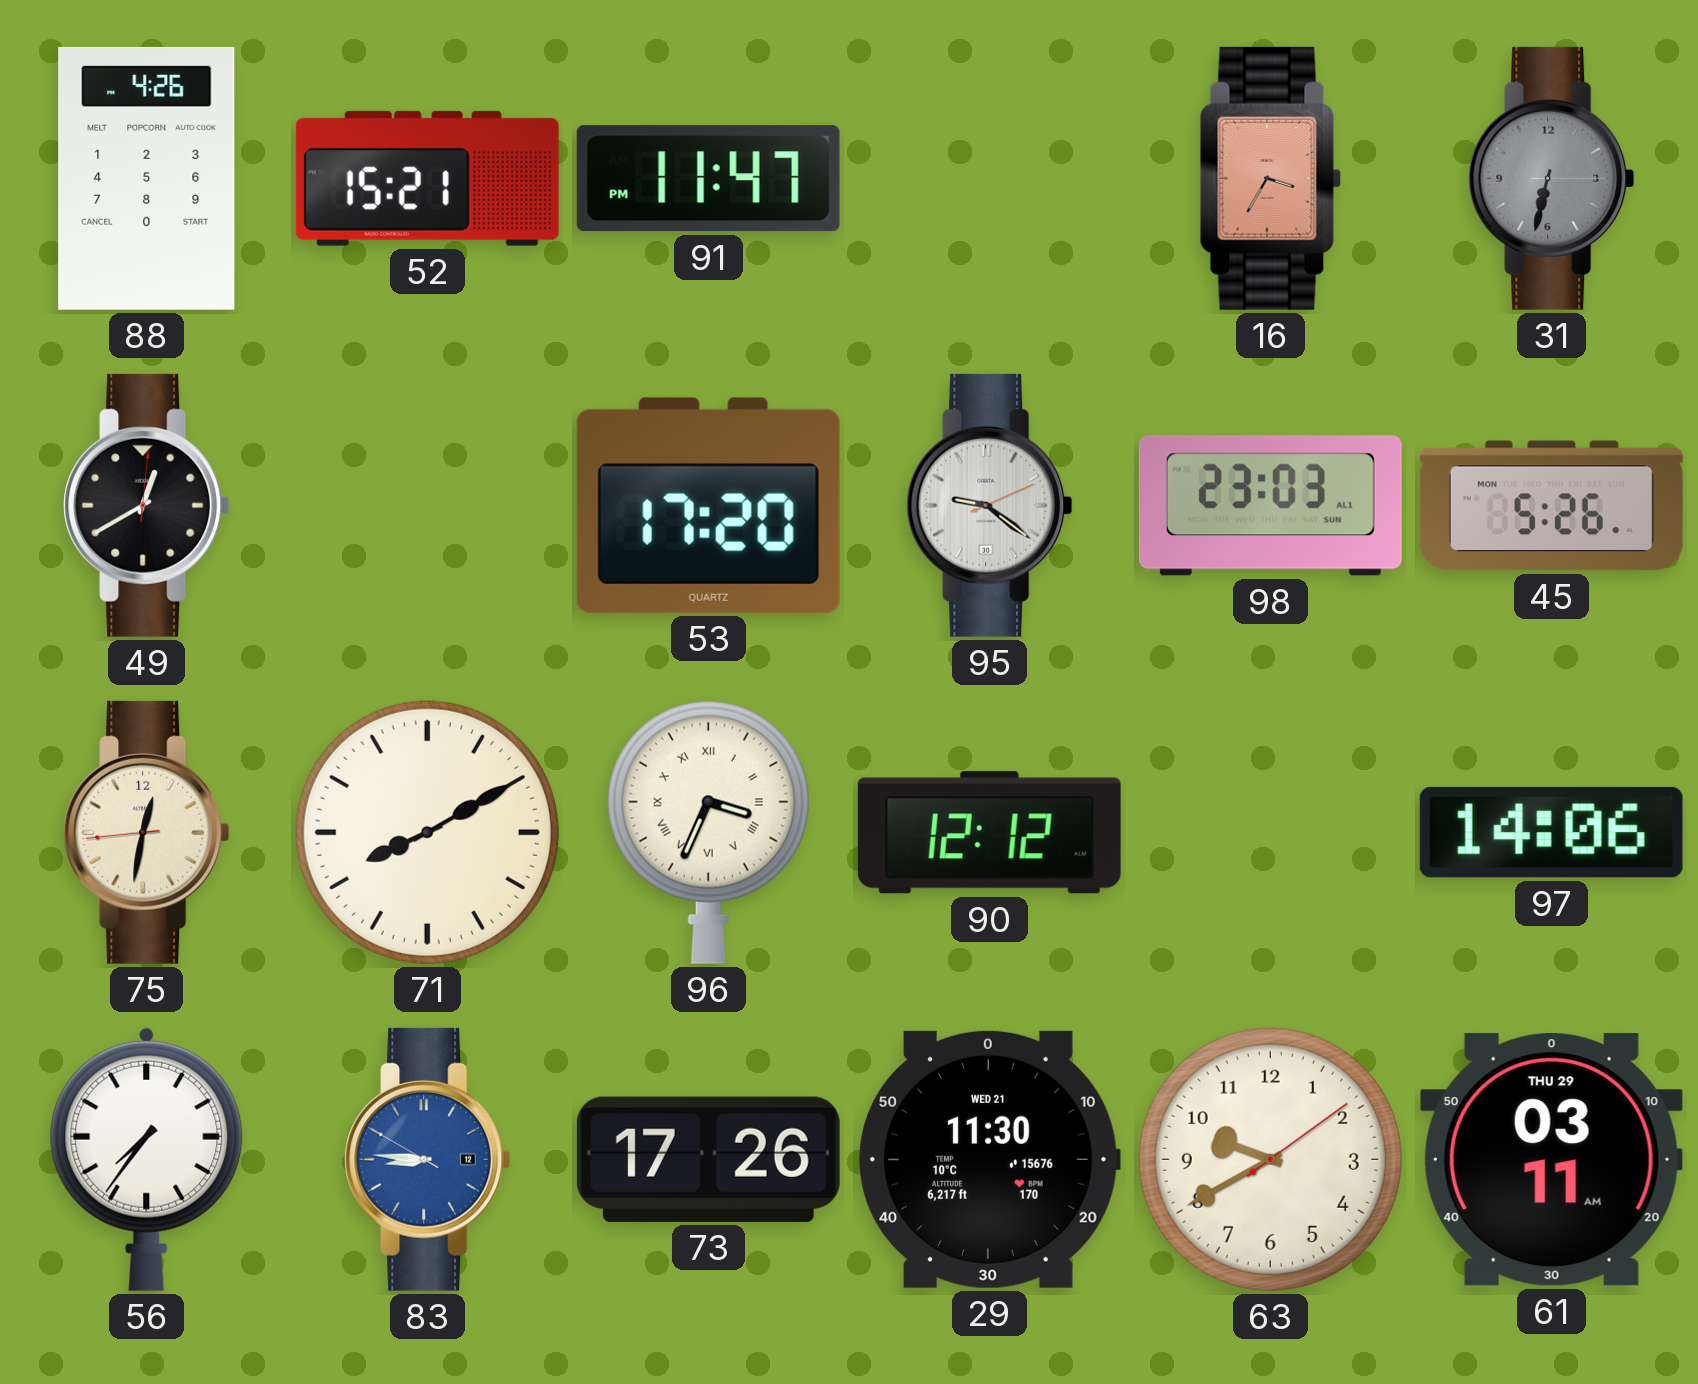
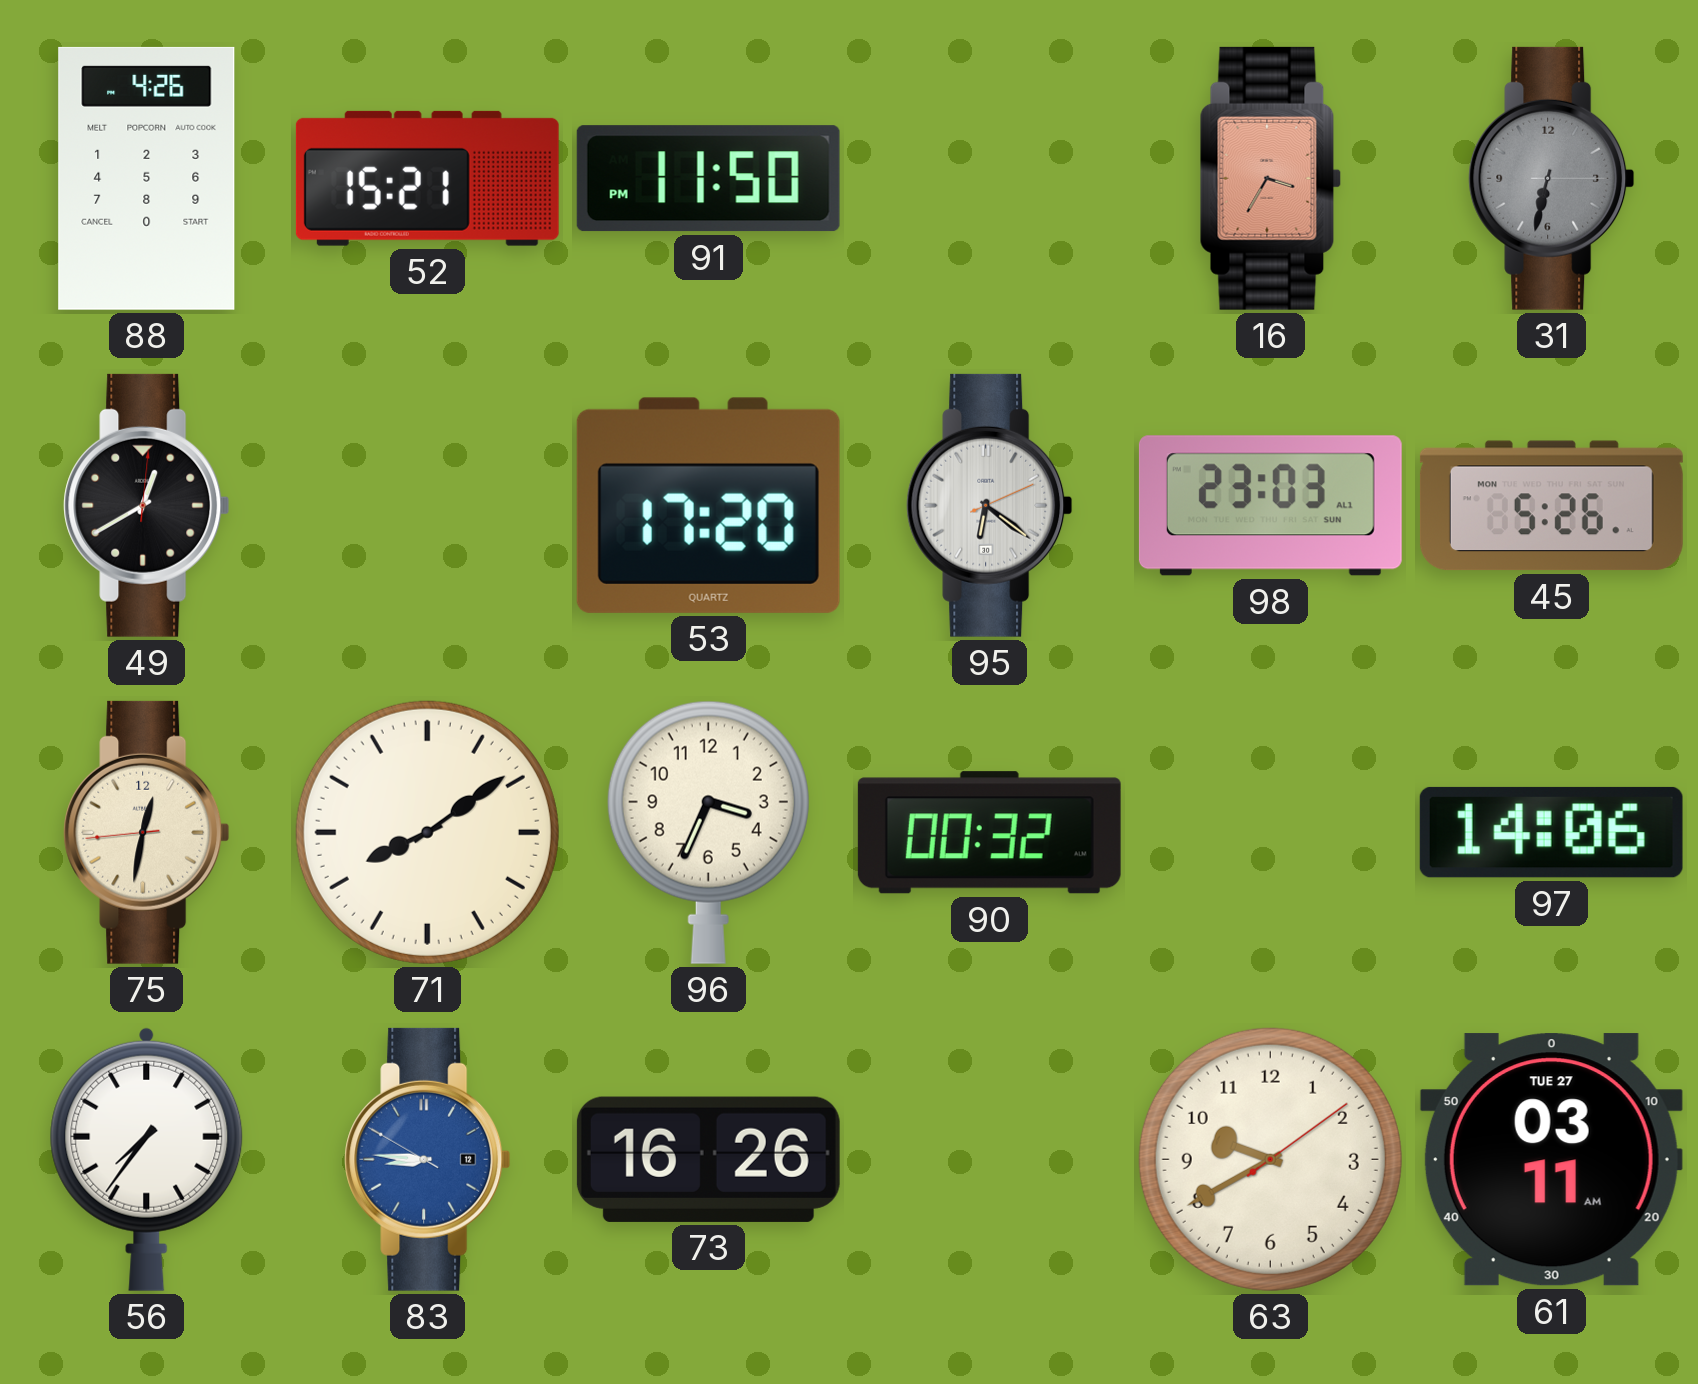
91: 11:47 -> 11:50 (708, 179)
95: 9:21 -> 6:21 (990, 505)
71: 8:10 -> 8:09 (427, 832)
96 numerals: Roman -> Arabic (708, 832)
90: 12:12 -> 00:32 (989, 833)
73: 17:26 -> 16:26 (708, 1159)
29: 11:30 -> none (989, 1159)
61 date: THU 29 -> TUE 27 (1551, 1160)
